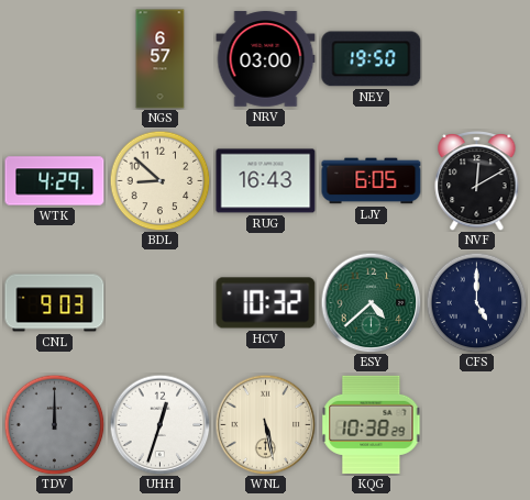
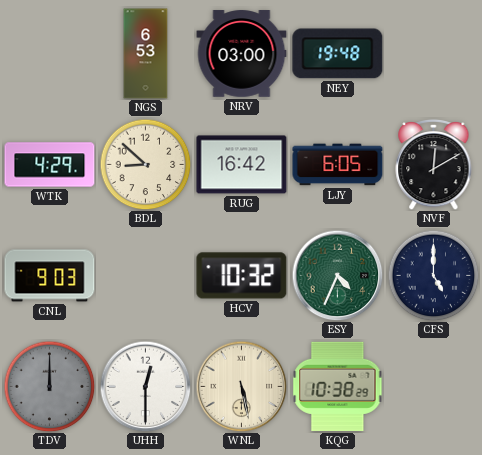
NGS: 6:57 -> 6:53 (146, 54)
NEY: 19:50 -> 19:48 (338, 54)
RUG: 16:43 -> 16:42 (242, 165)
ESY: 4:38 -> 4:34 (337, 275)
UHH: 12:33 -> 12:30 (145, 386)
